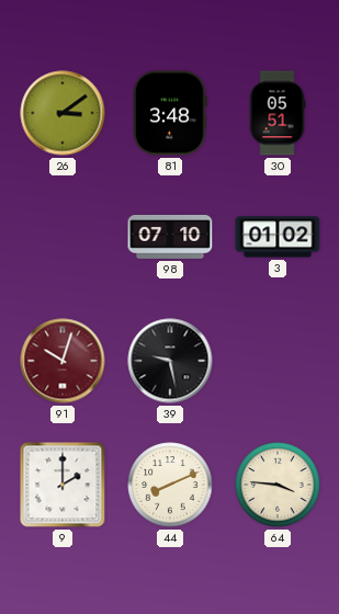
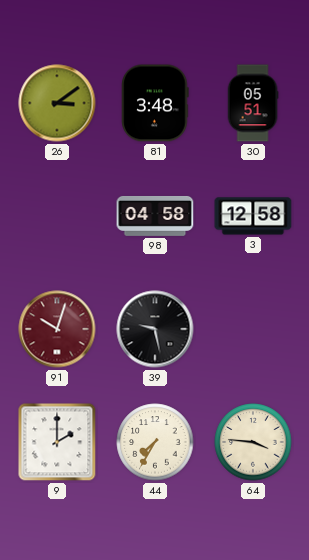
98: 07:10 -> 04:58 (155, 216)
3: 01:02 -> 12:58 (253, 216)
44: 8:11 -> 7:35 (155, 442)
